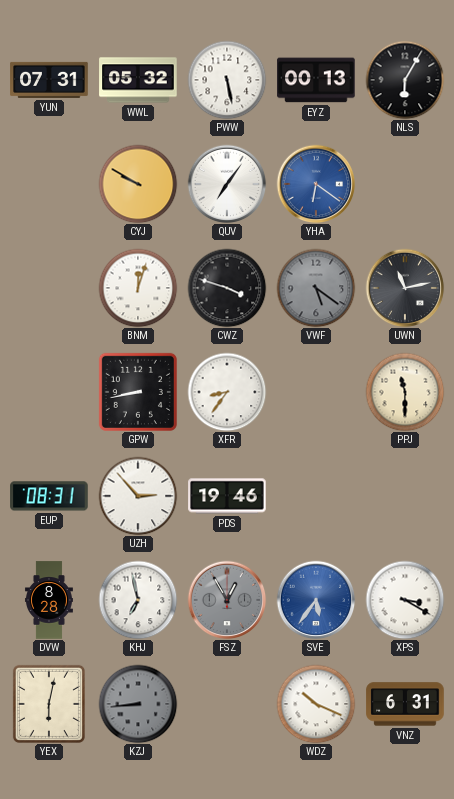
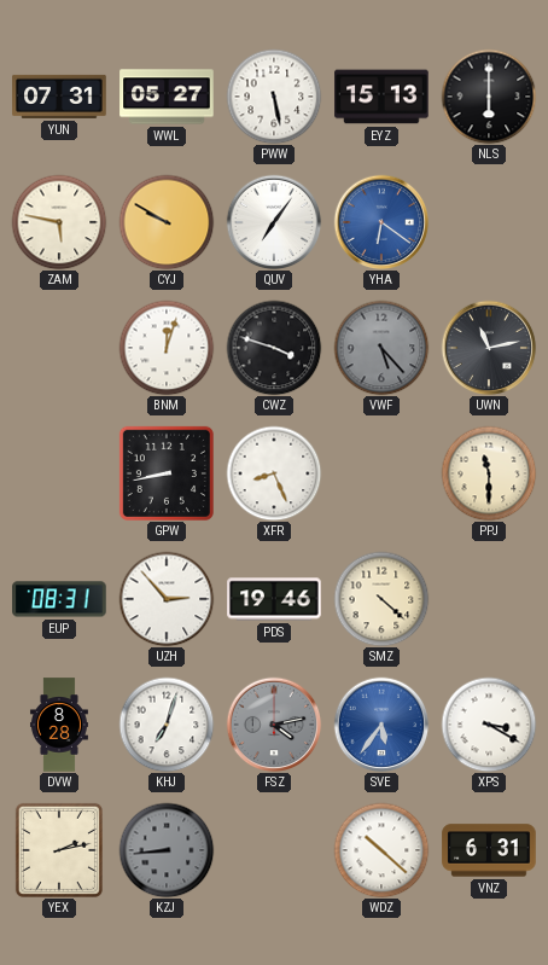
WWL: 05:32 -> 05:27 (167, 97)
EYZ: 00:13 -> 15:13 (381, 97)
NLS: 6:05 -> 6:00 (489, 97)
ZAM: none -> 5:47 (59, 222)
VWF: 5:21 -> 5:23 (381, 348)
XFR: 8:36 -> 8:26 (274, 473)
SMZ: none -> 4:22 (381, 599)
KHJ: 6:58 -> 7:03 (167, 725)
FSZ: 12:55 -> 4:13 (274, 725)
YEX: 6:02 -> 2:13 (59, 850)
WDZ: 10:19 -> 10:22 (381, 850)
